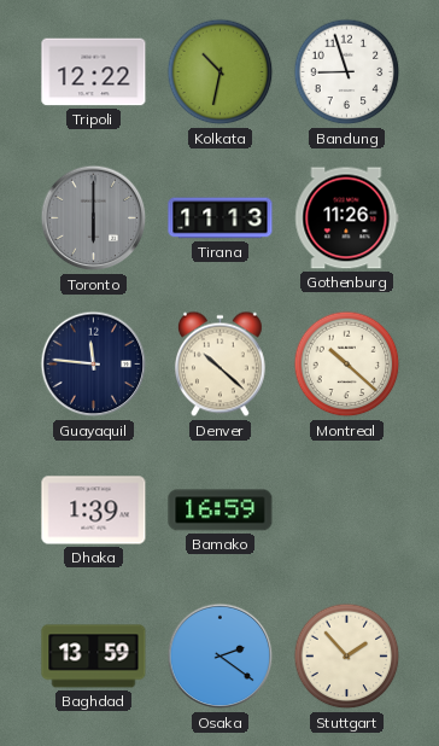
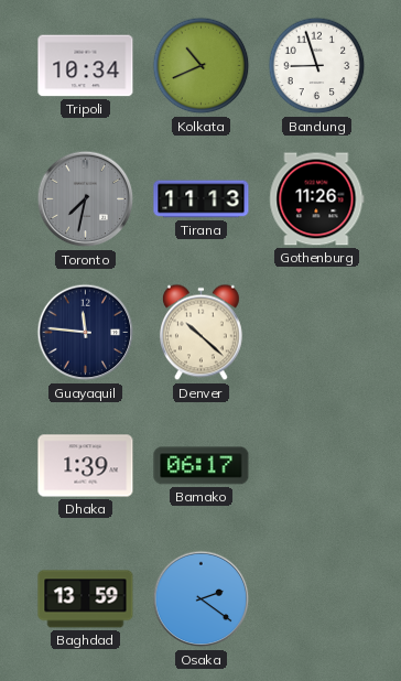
Tripoli: 12:22 -> 10:34 (86, 66)
Kolkata: 10:32 -> 10:41 (202, 66)
Toronto: 6:00 -> 7:32 (86, 199)
Montreal: 10:22 -> none (347, 365)
Bamako: 16:59 -> 06:17 (202, 466)
Stuttgart: 1:53 -> none (347, 657)
